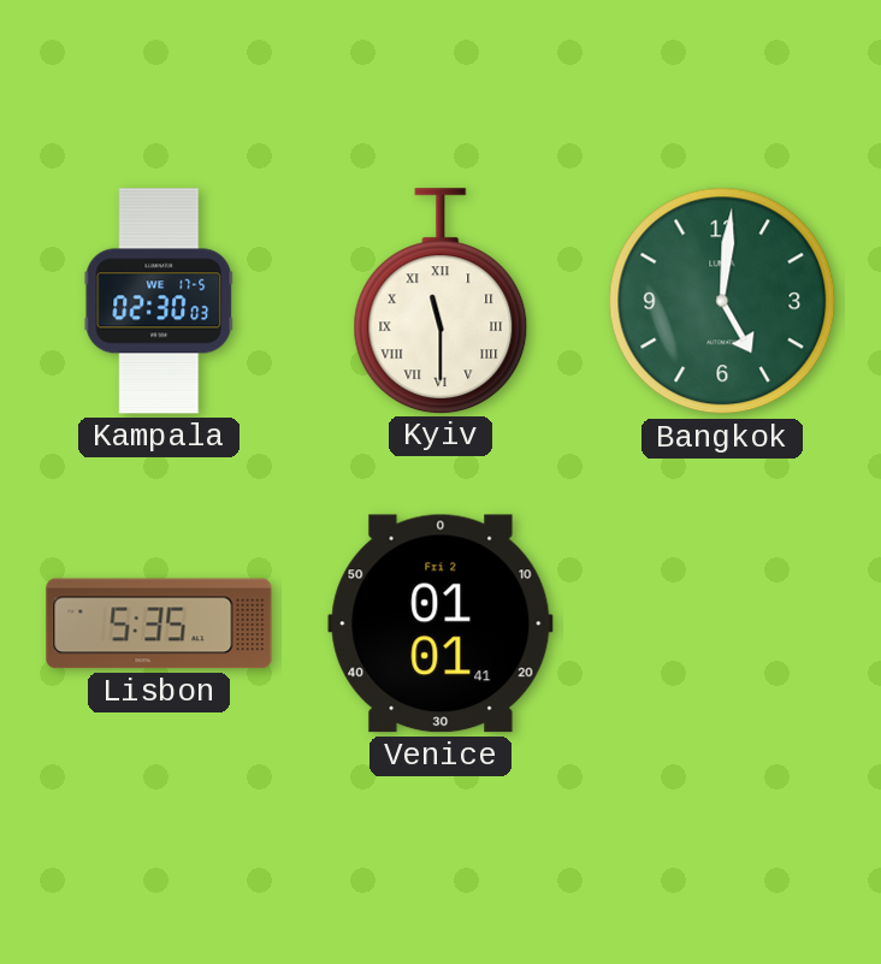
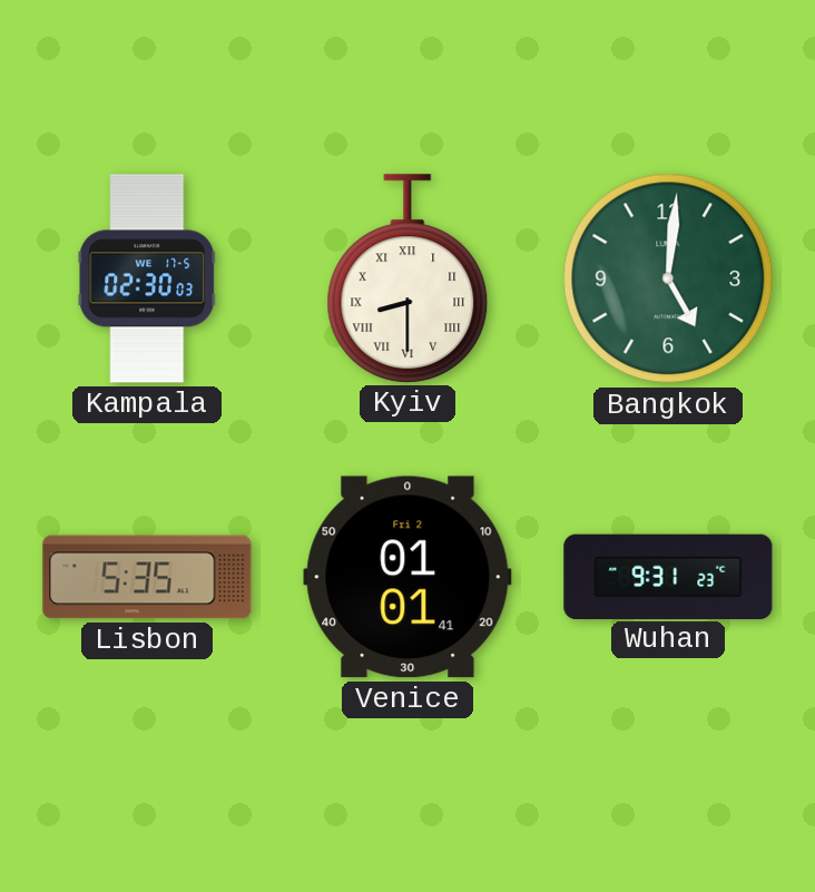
Kyiv: 11:30 -> 8:30 (407, 278)
Wuhan: none -> 9:31 (668, 576)
